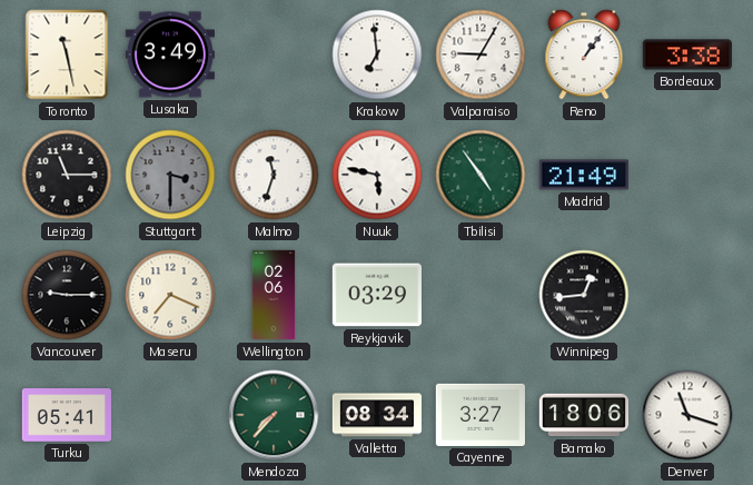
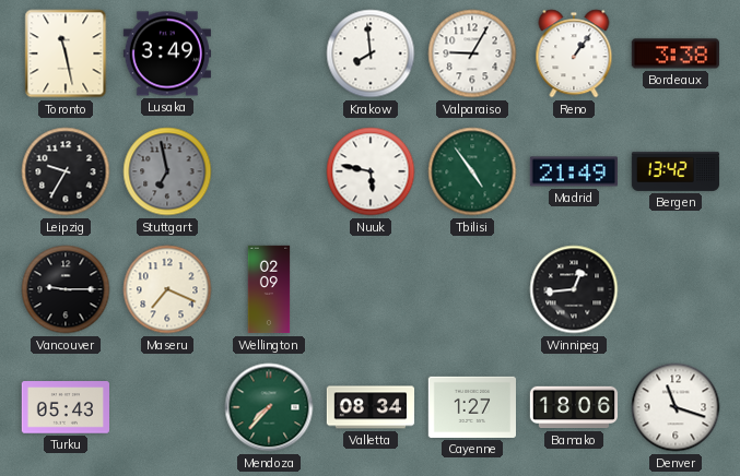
Krakow: 6:59 -> 7:59 (371, 53)
Leipzig: 11:15 -> 9:35 (66, 171)
Stuttgart: 3:30 -> 6:58 (167, 171)
Malmo: 11:33 -> none (274, 175)
Bergen: none -> 13:42 (676, 171)
Wellington: 02:06 -> 02:09 (269, 289)
Reykjavik: 03:29 -> none (376, 295)
Turku: 05:41 -> 05:43 (64, 407)
Cayenne: 3:27 -> 1:27 (471, 407)
